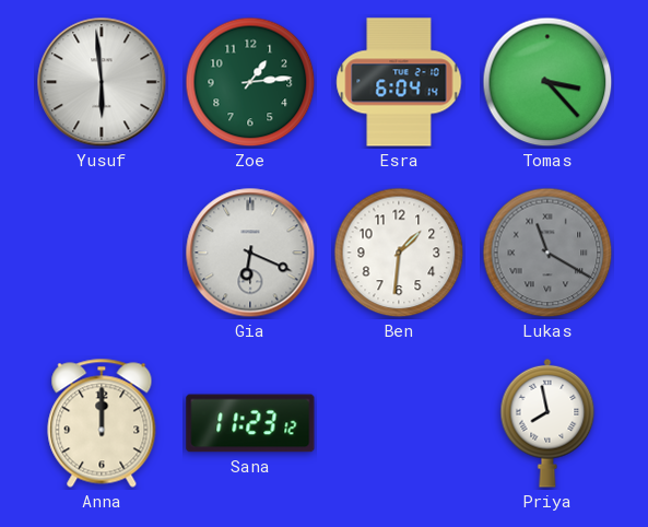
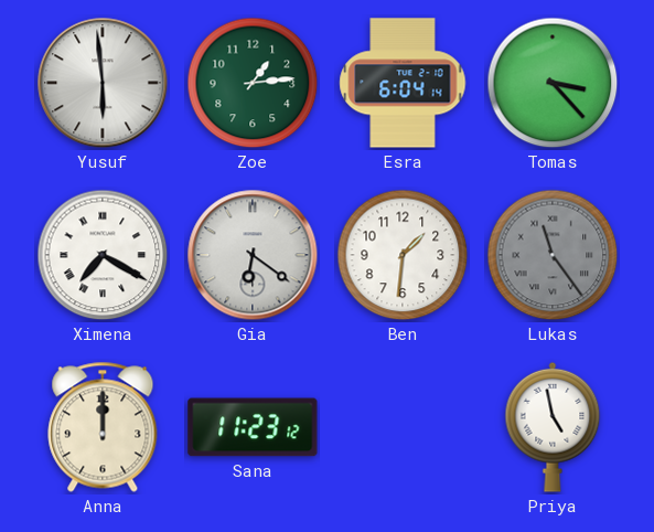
Ximena: none -> 7:20 (103, 255)
Gia: 6:19 -> 6:21 (253, 255)
Lukas: 11:20 -> 11:24 (553, 255)
Priya: 7:58 -> 4:58 (553, 427)
